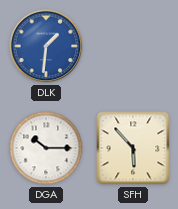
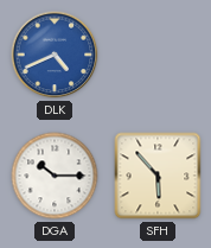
DLK: 1:31 -> 4:41 (55, 55)
